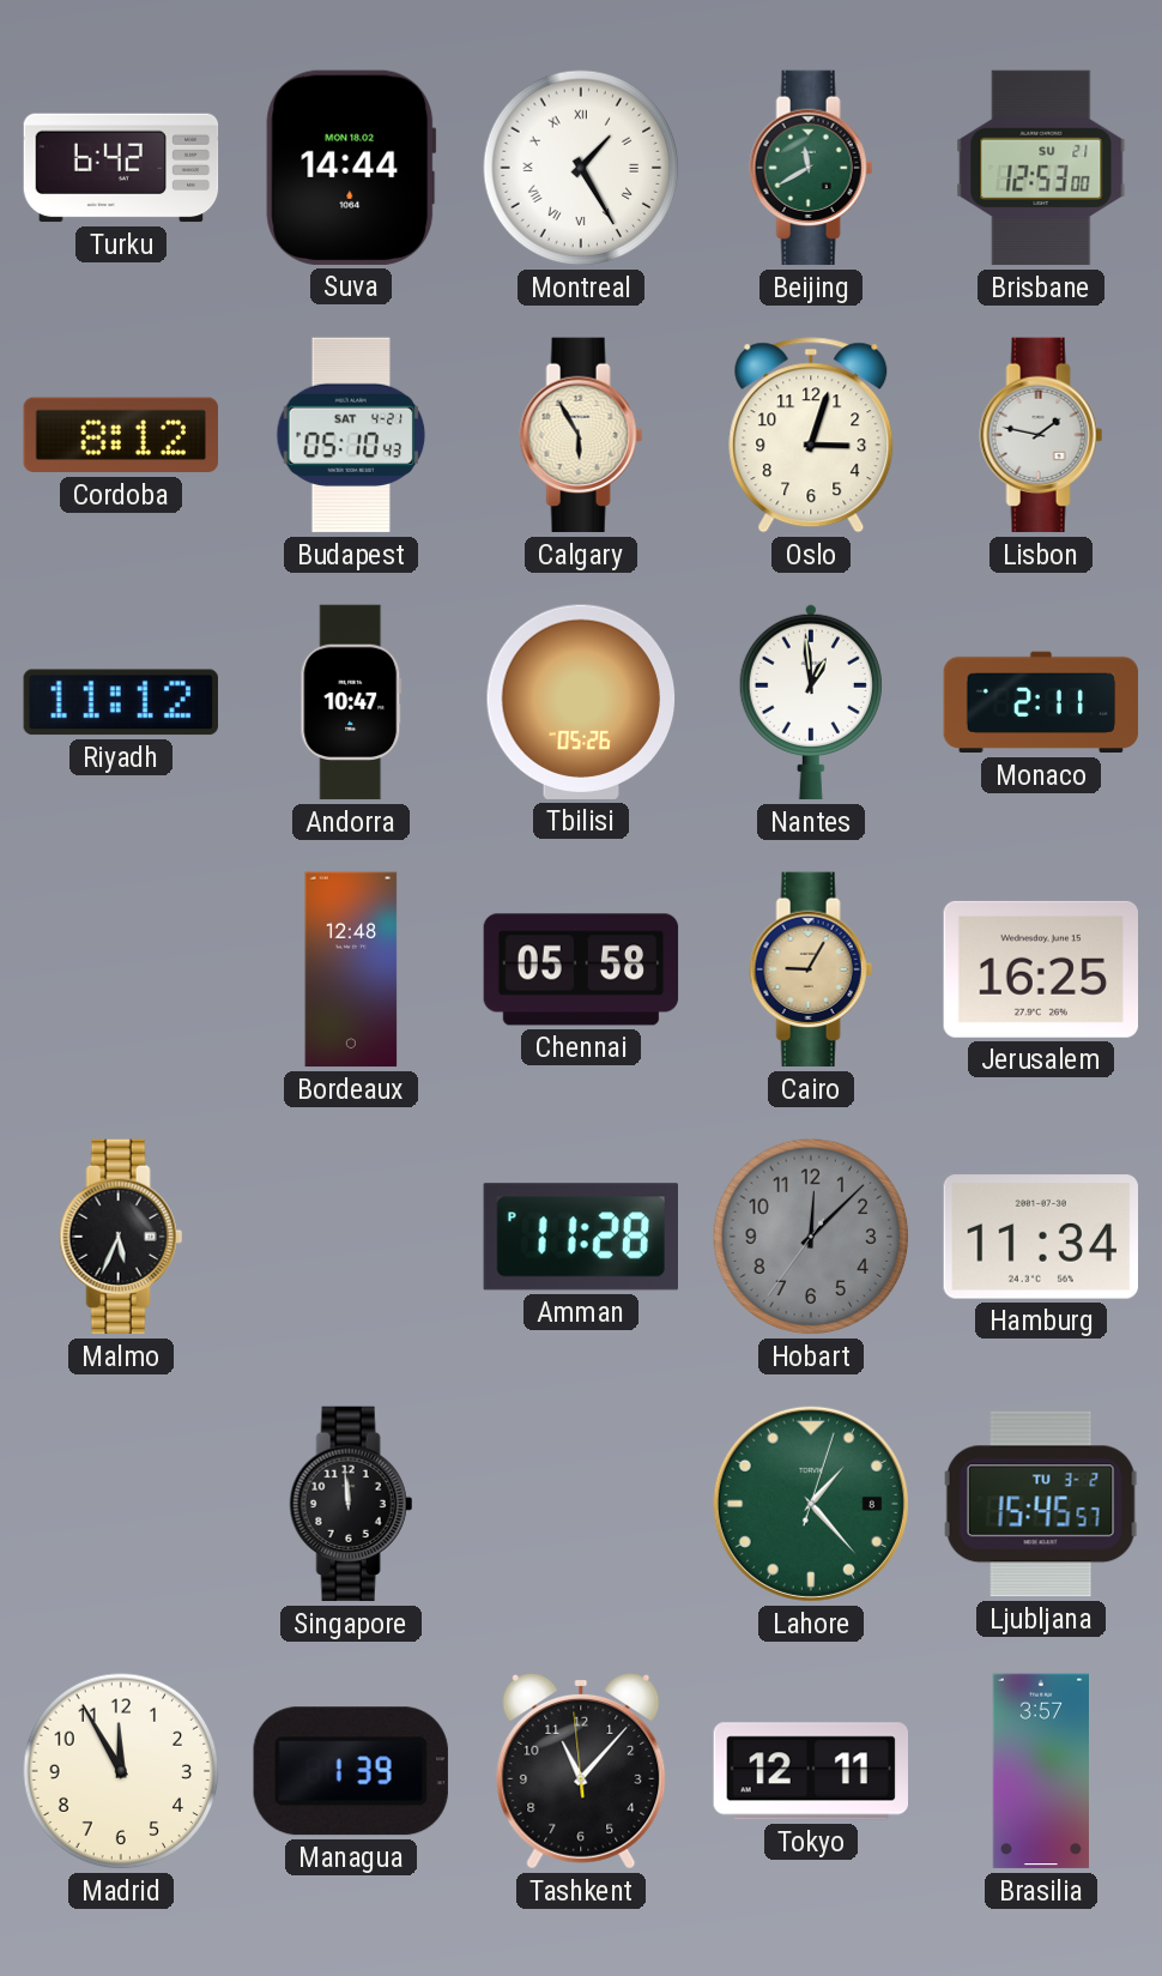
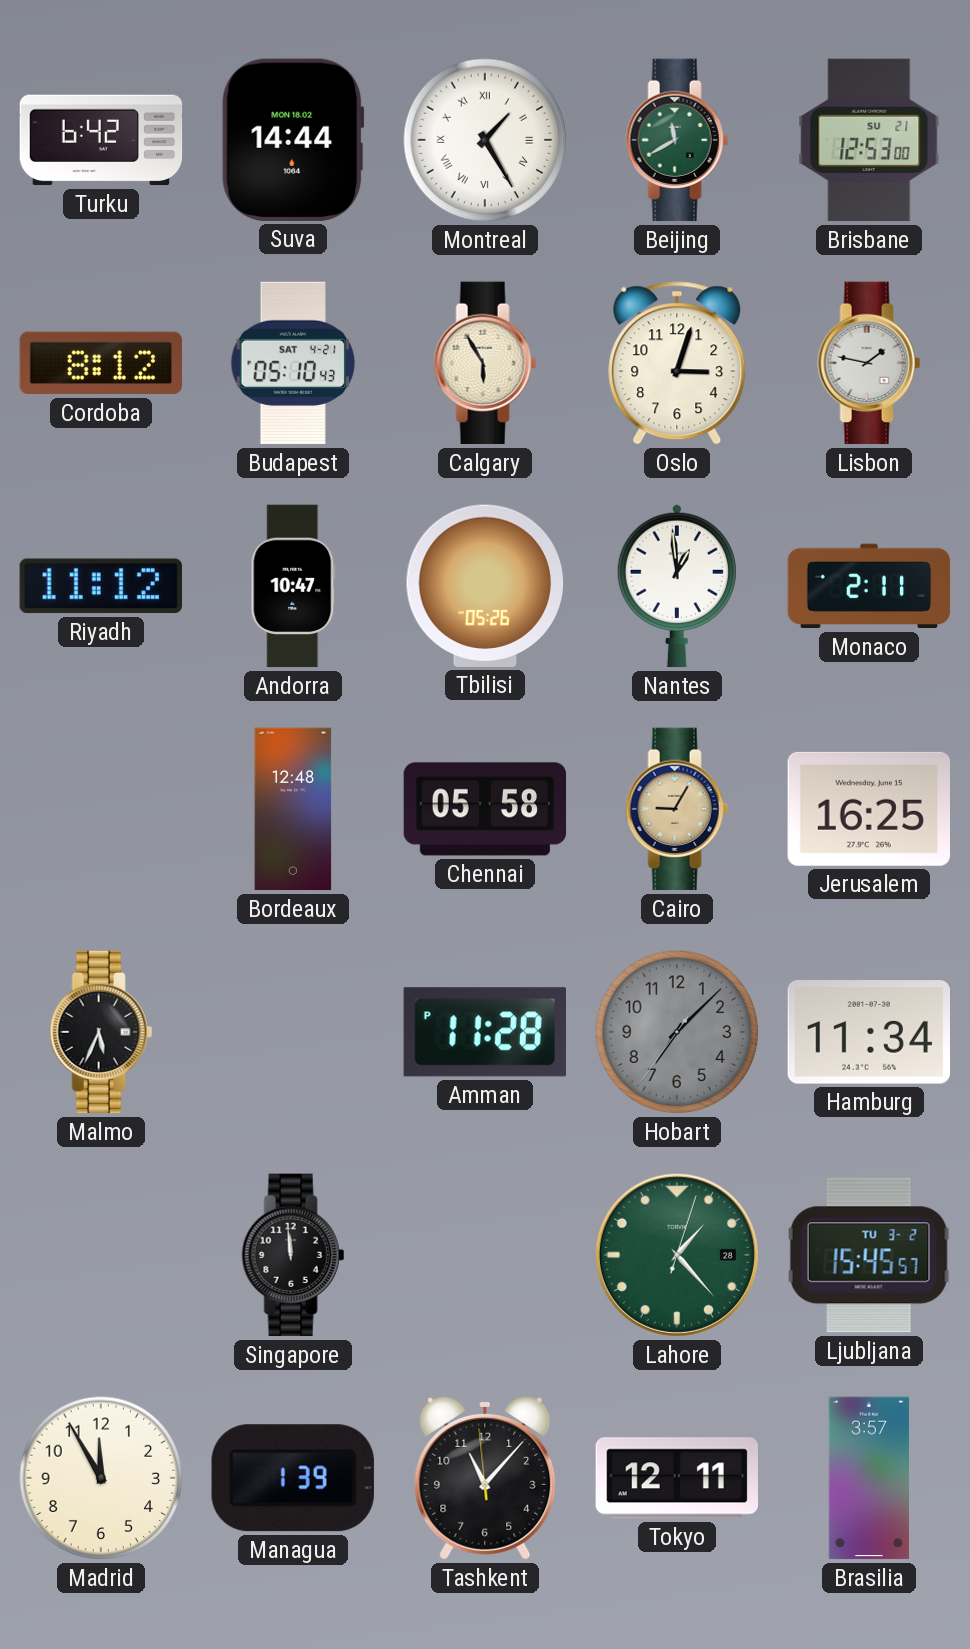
Hobart: 12:07 -> 7:07 (677, 1032)
Lahore date: 8 -> 28 (677, 1255)
